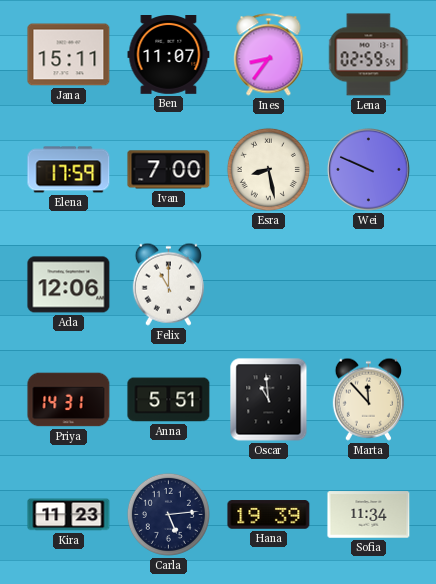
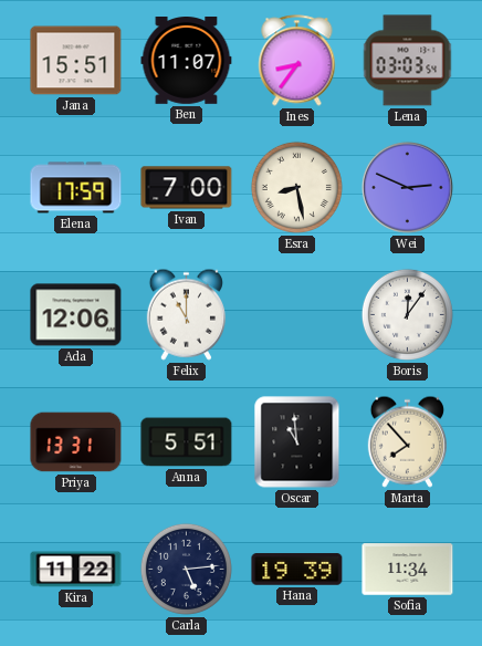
Jana: 15:11 -> 15:51 (76, 61)
Lena: 02:59 -> 03:03 (408, 61)
Wei: 9:49 -> 2:49 (407, 187)
Boris: none -> 12:06 (407, 314)
Priya: 14:31 -> 13:31 (76, 442)
Marta: 11:53 -> 7:53 (407, 441)
Kira: 11:23 -> 11:22 (76, 570)
